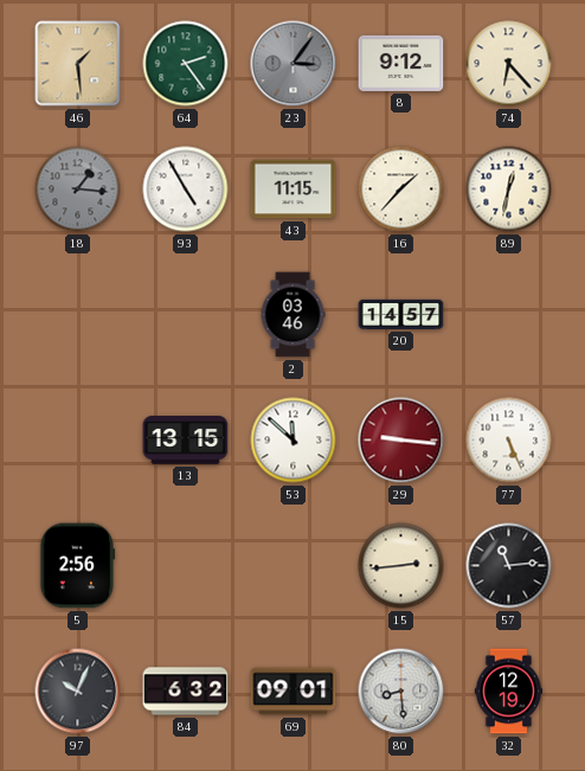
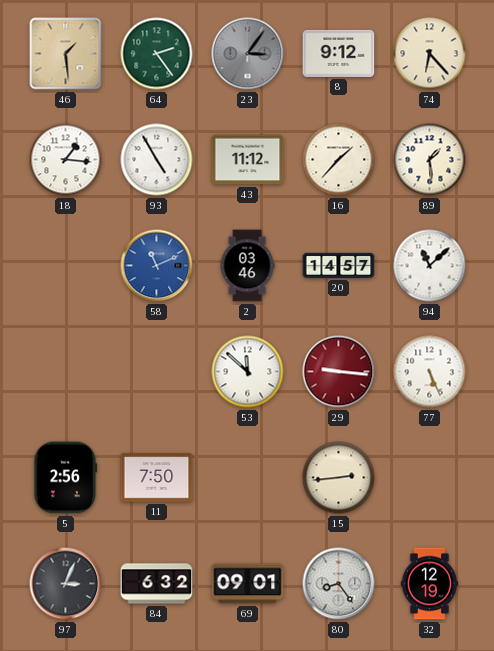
18 dial: grey -> white (66, 160)
43: 11:15 -> 11:12 (248, 160)
89: 12:32 -> 1:29 (430, 160)
58: none -> 11:11 (157, 266)
94: none -> 11:08 (430, 266)
13: 13:15 -> none (186, 441)
11: none -> 7:50 (157, 478)
57: 11:14 -> none (509, 566)
97: 10:04 -> 3:04 (66, 584)
80: 8:29 -> 8:24 (339, 584)
